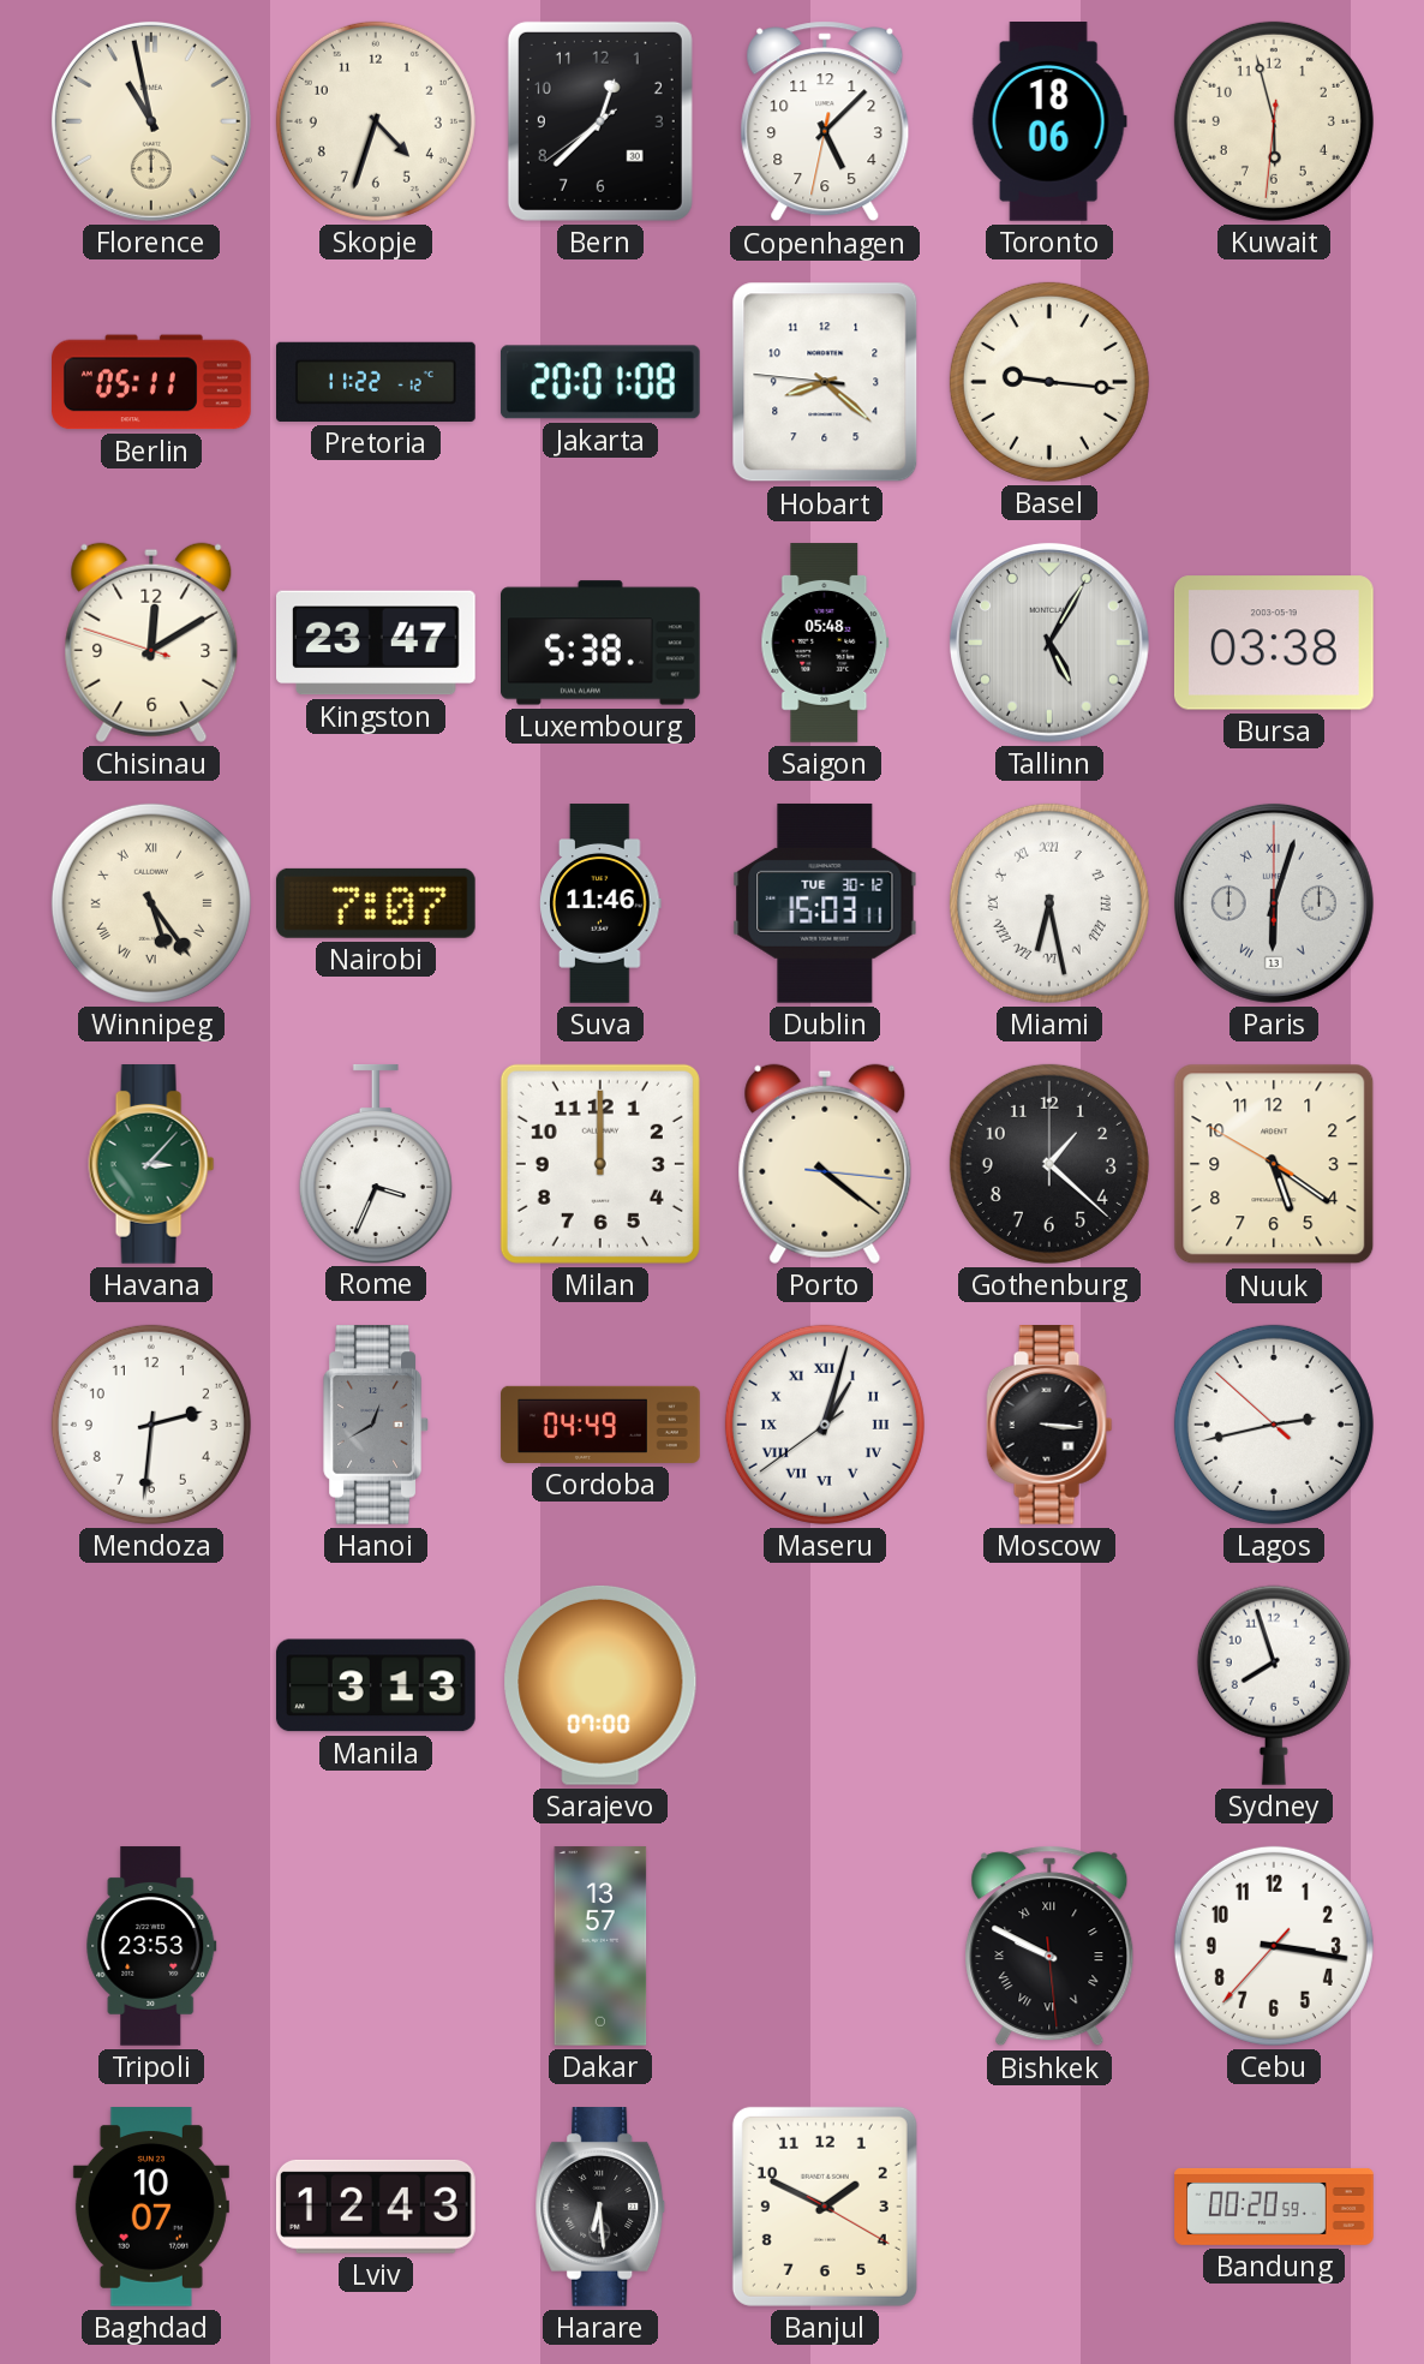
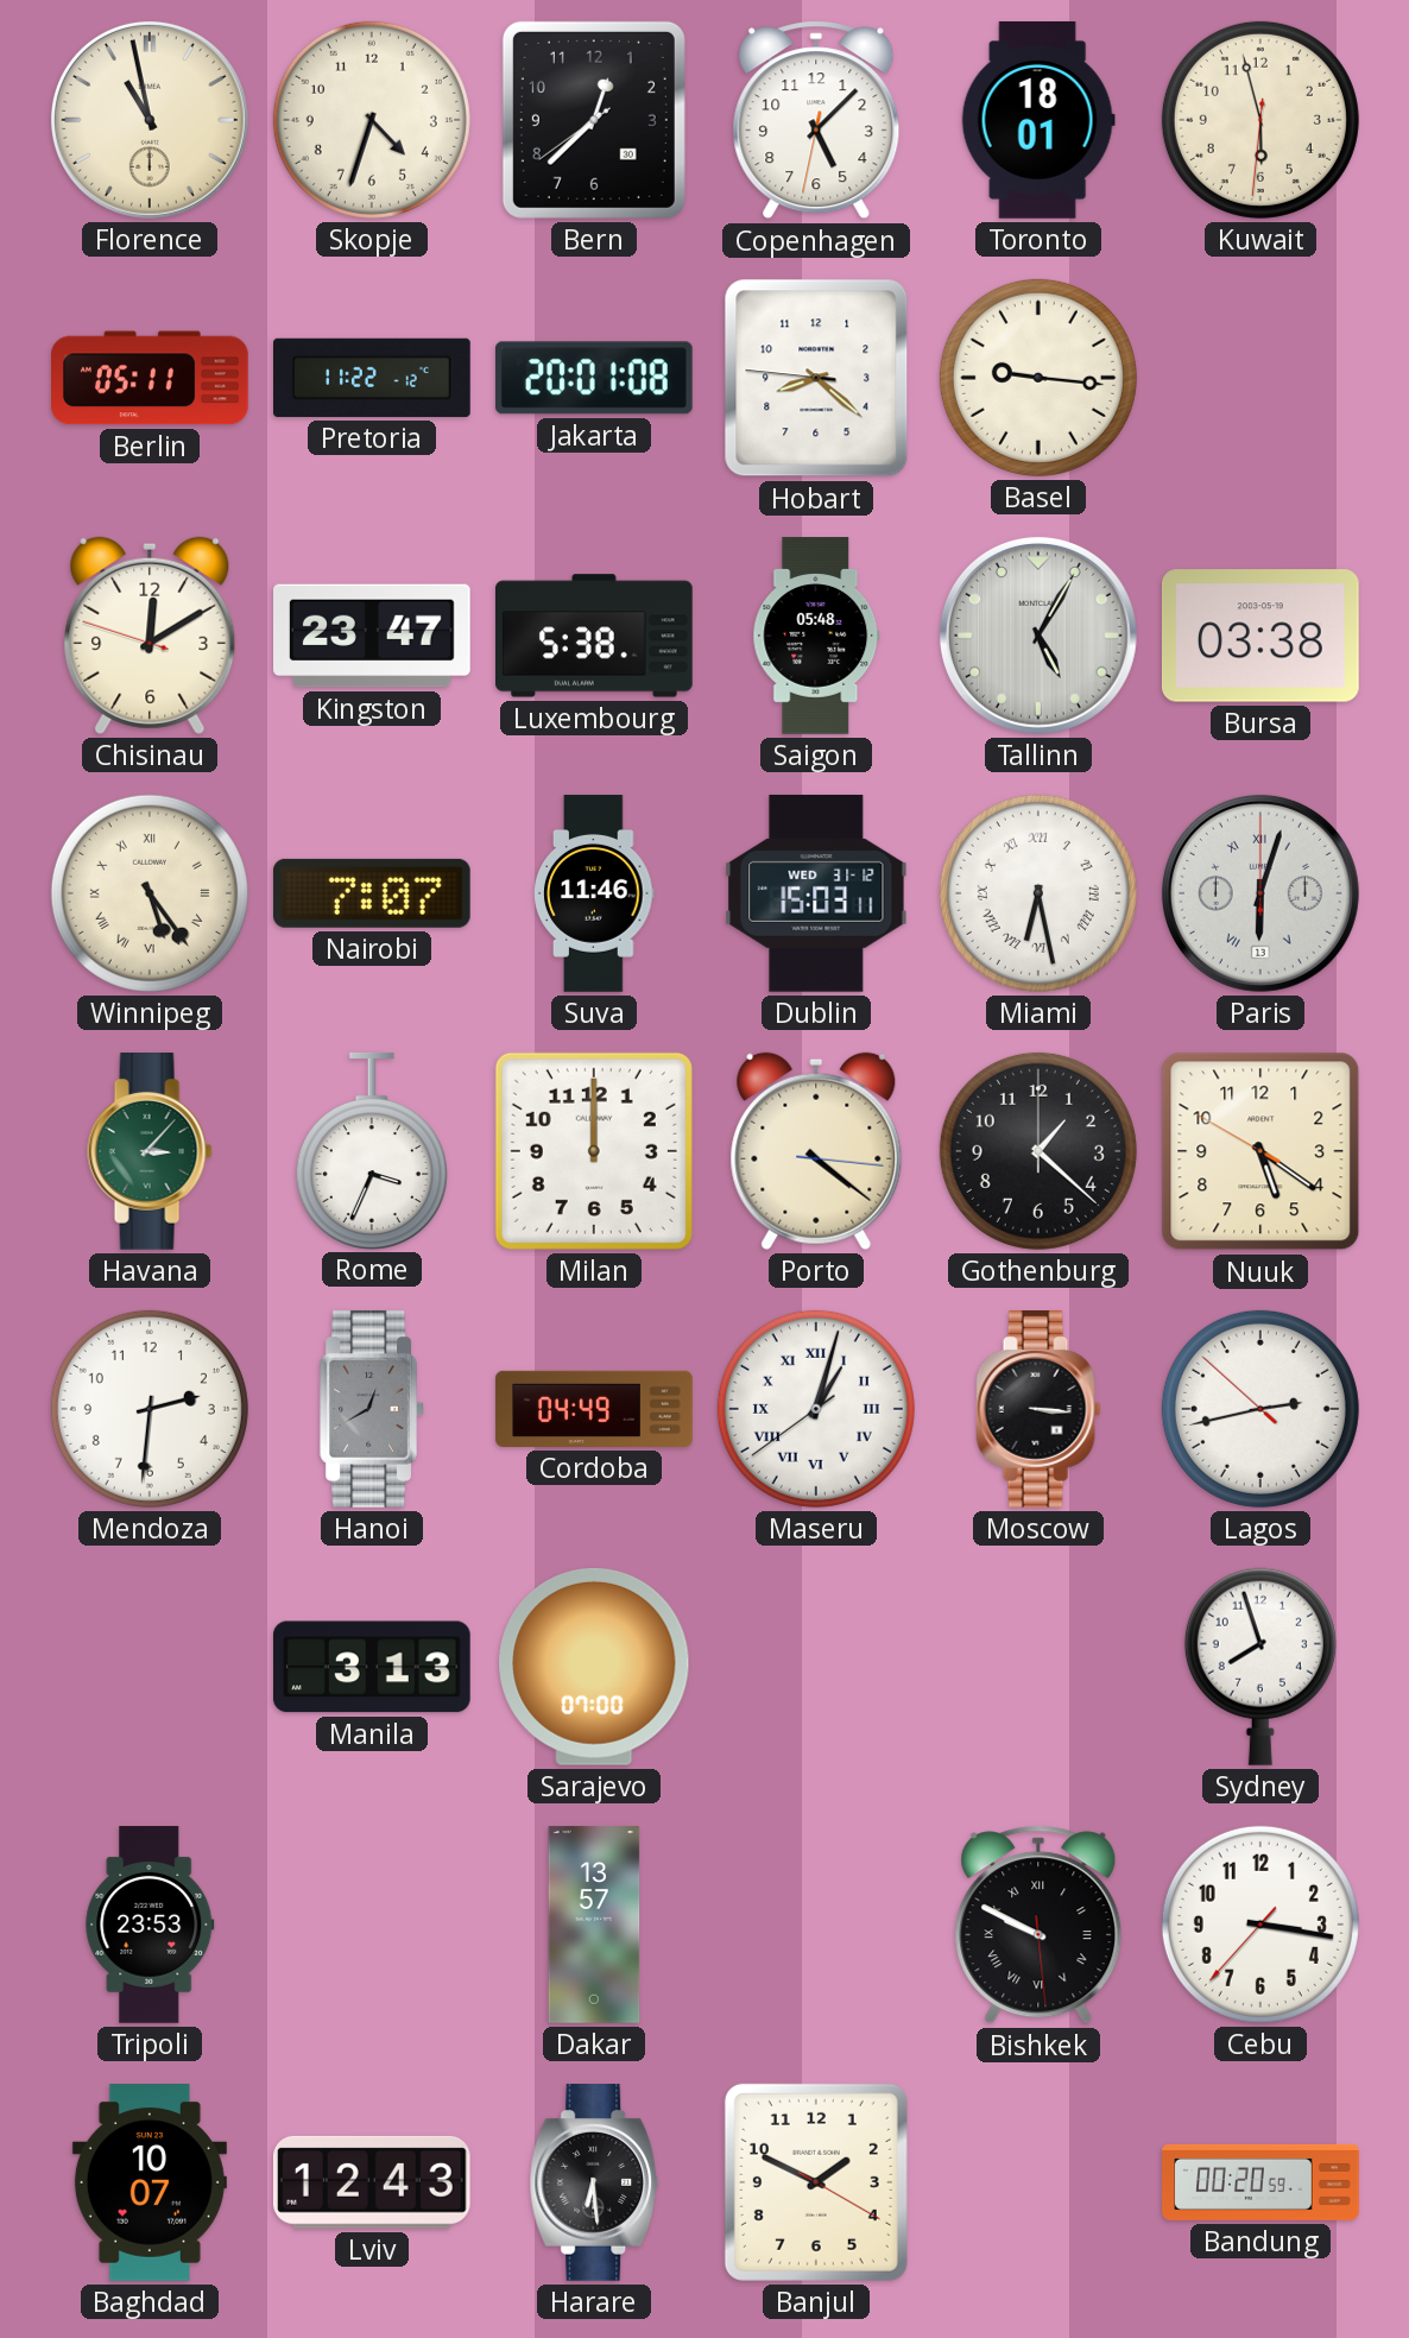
Toronto: 18:06 -> 18:01 (1038, 121)
Dublin date: TUE 30-12 -> WED 31-12 (816, 893)
